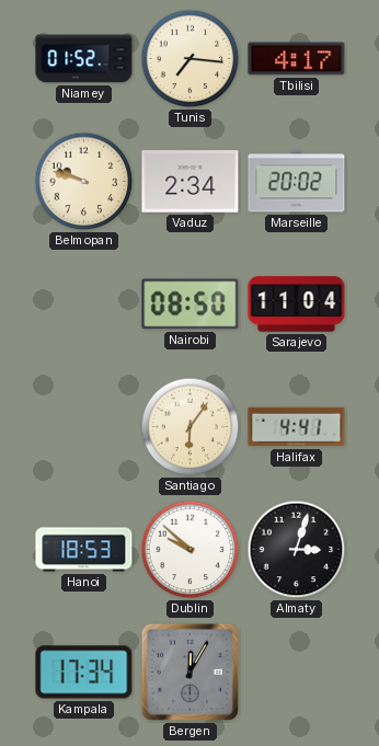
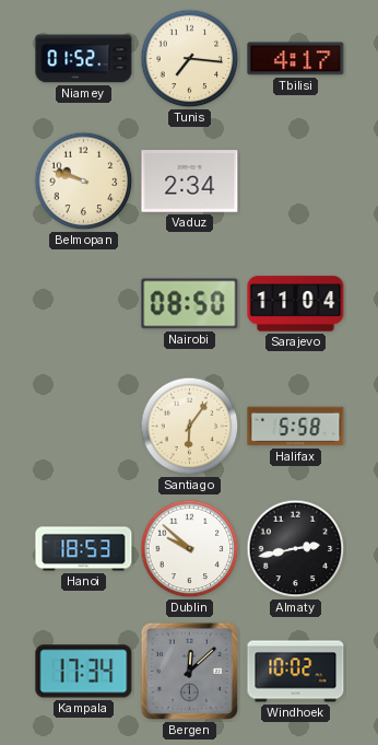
Marseille: 20:02 -> none (297, 182)
Halifax: 4:41 -> 5:58 (296, 427)
Almaty: 3:03 -> 2:43 (296, 549)
Bergen: 12:05 -> 12:08 (189, 671)
Windhoek: none -> 10:02 (296, 672)
